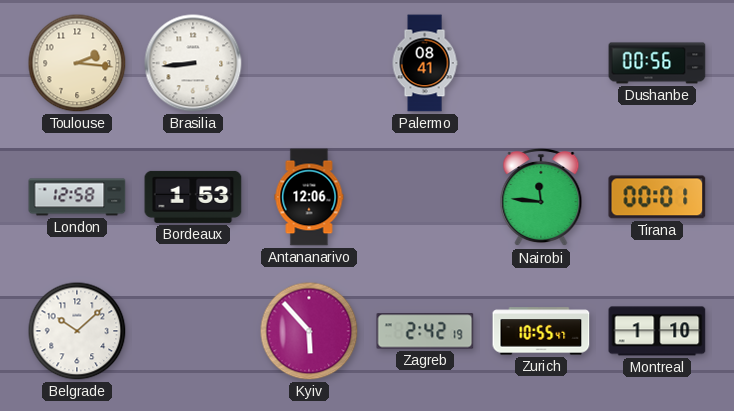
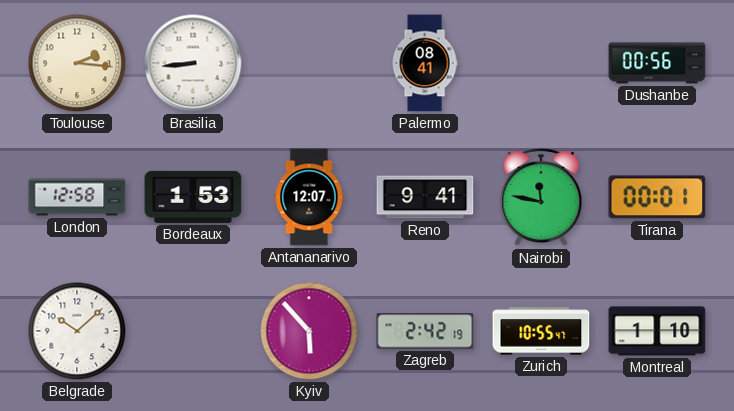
Antananarivo: 12:06 -> 12:07 (309, 197)
Reno: none -> 9:41 (425, 197)
Nairobi: 11:46 -> 11:47 (541, 197)
